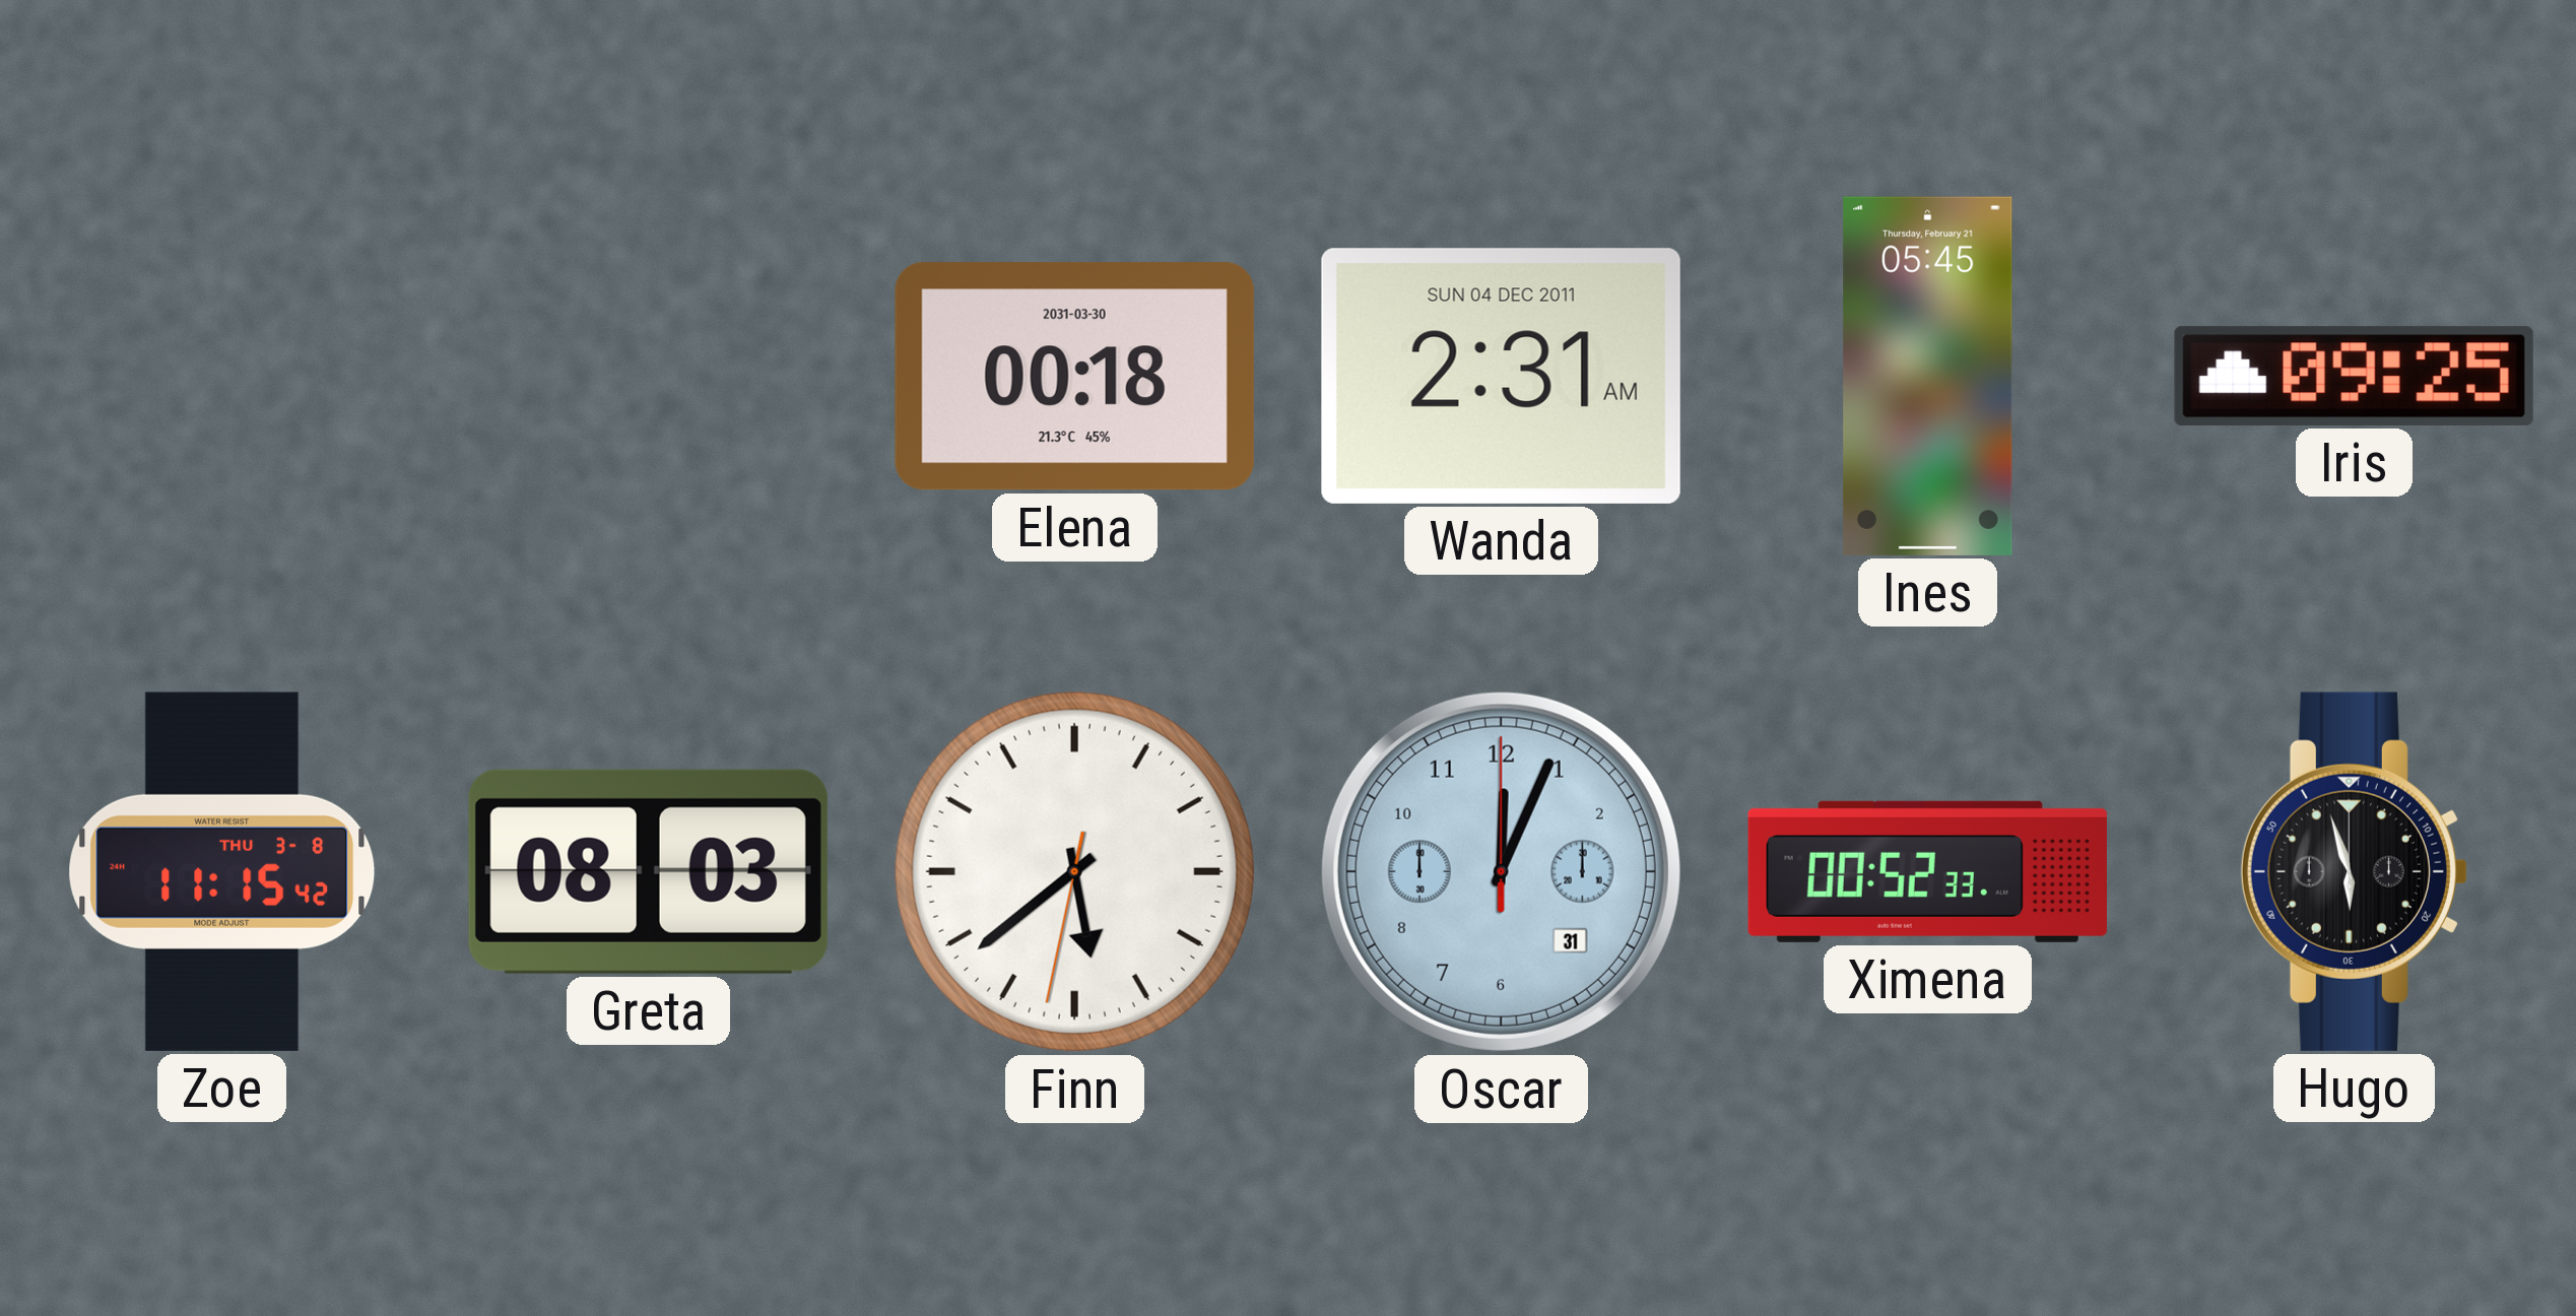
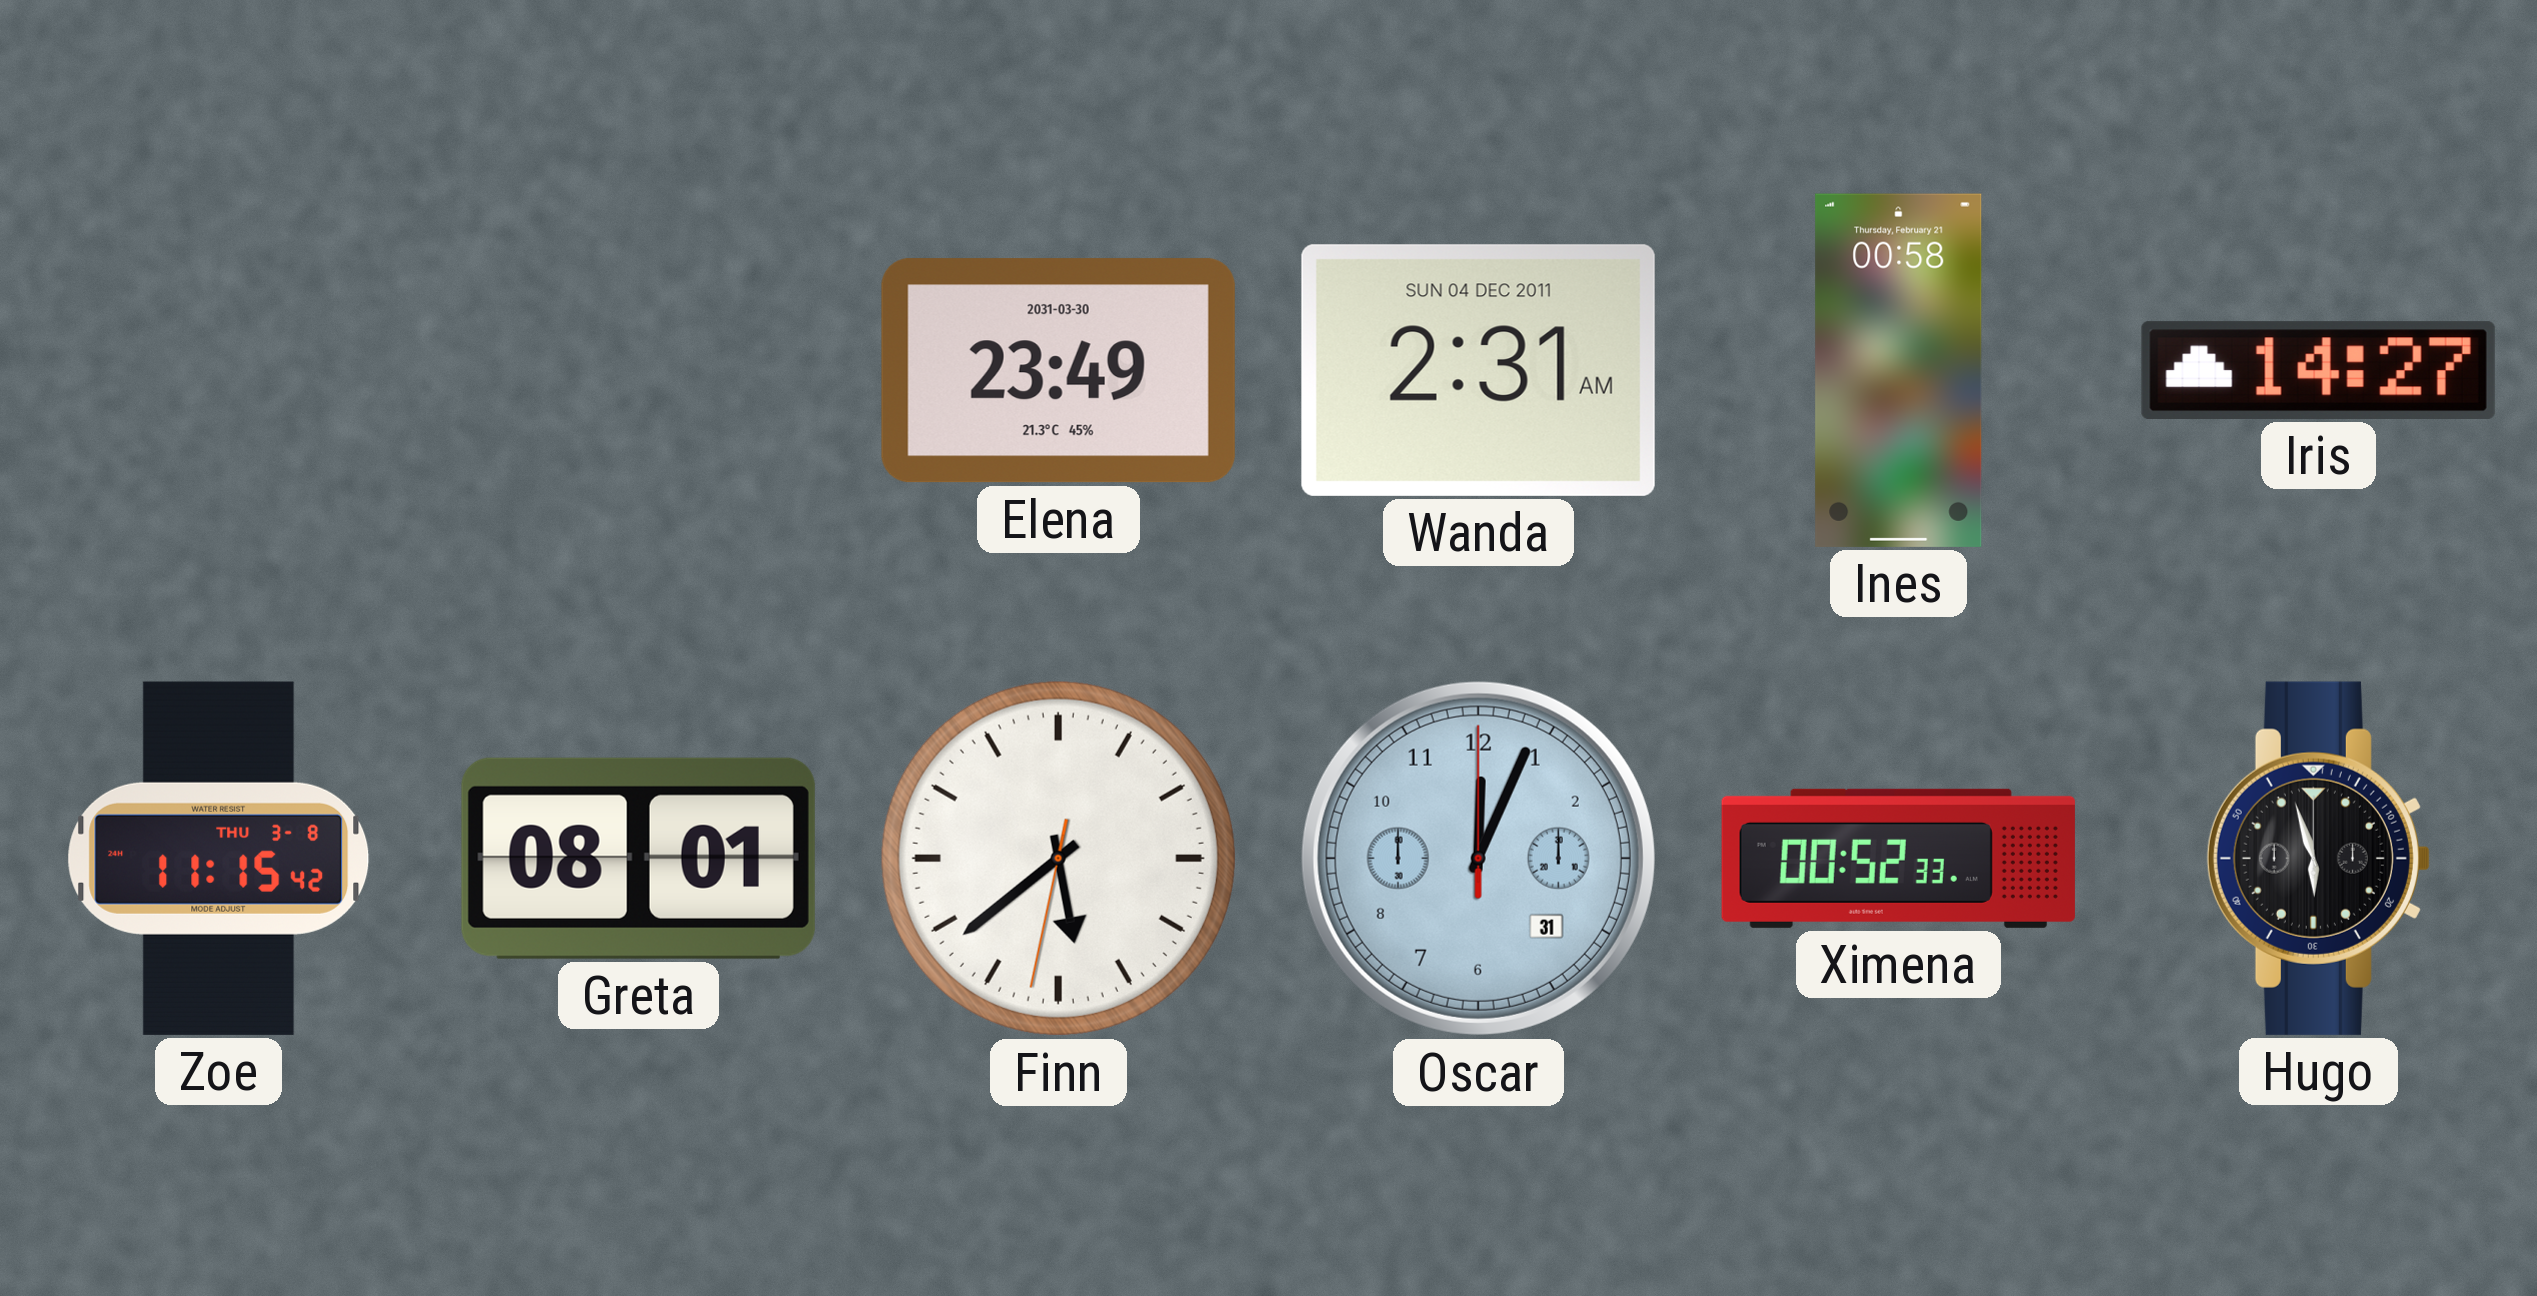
Elena: 00:18 -> 23:49 (1058, 371)
Ines: 05:45 -> 00:58 (1899, 370)
Iris: 09:25 -> 14:27 (2318, 370)
Greta: 08:03 -> 08:01 (638, 858)
